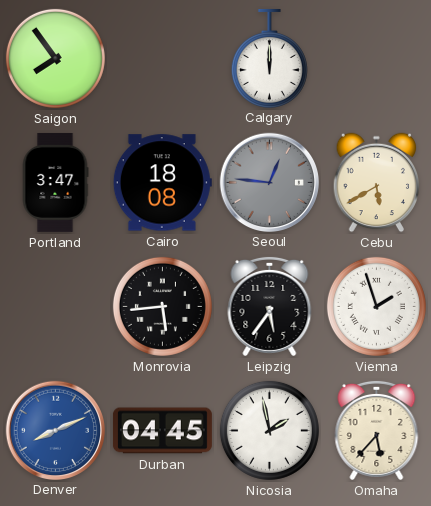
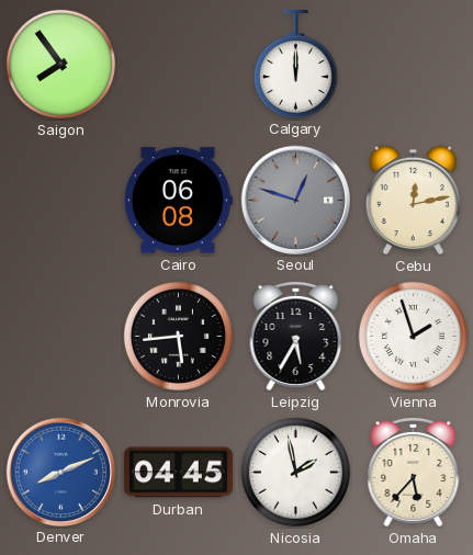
Portland: 3:47 -> none (55, 182)
Cairo: 18:08 -> 06:08 (178, 201)
Seoul: 12:46 -> 12:48 (295, 200)
Cebu: 5:40 -> 12:13 (414, 201)
Leipzig: 5:36 -> 5:35 (296, 336)
